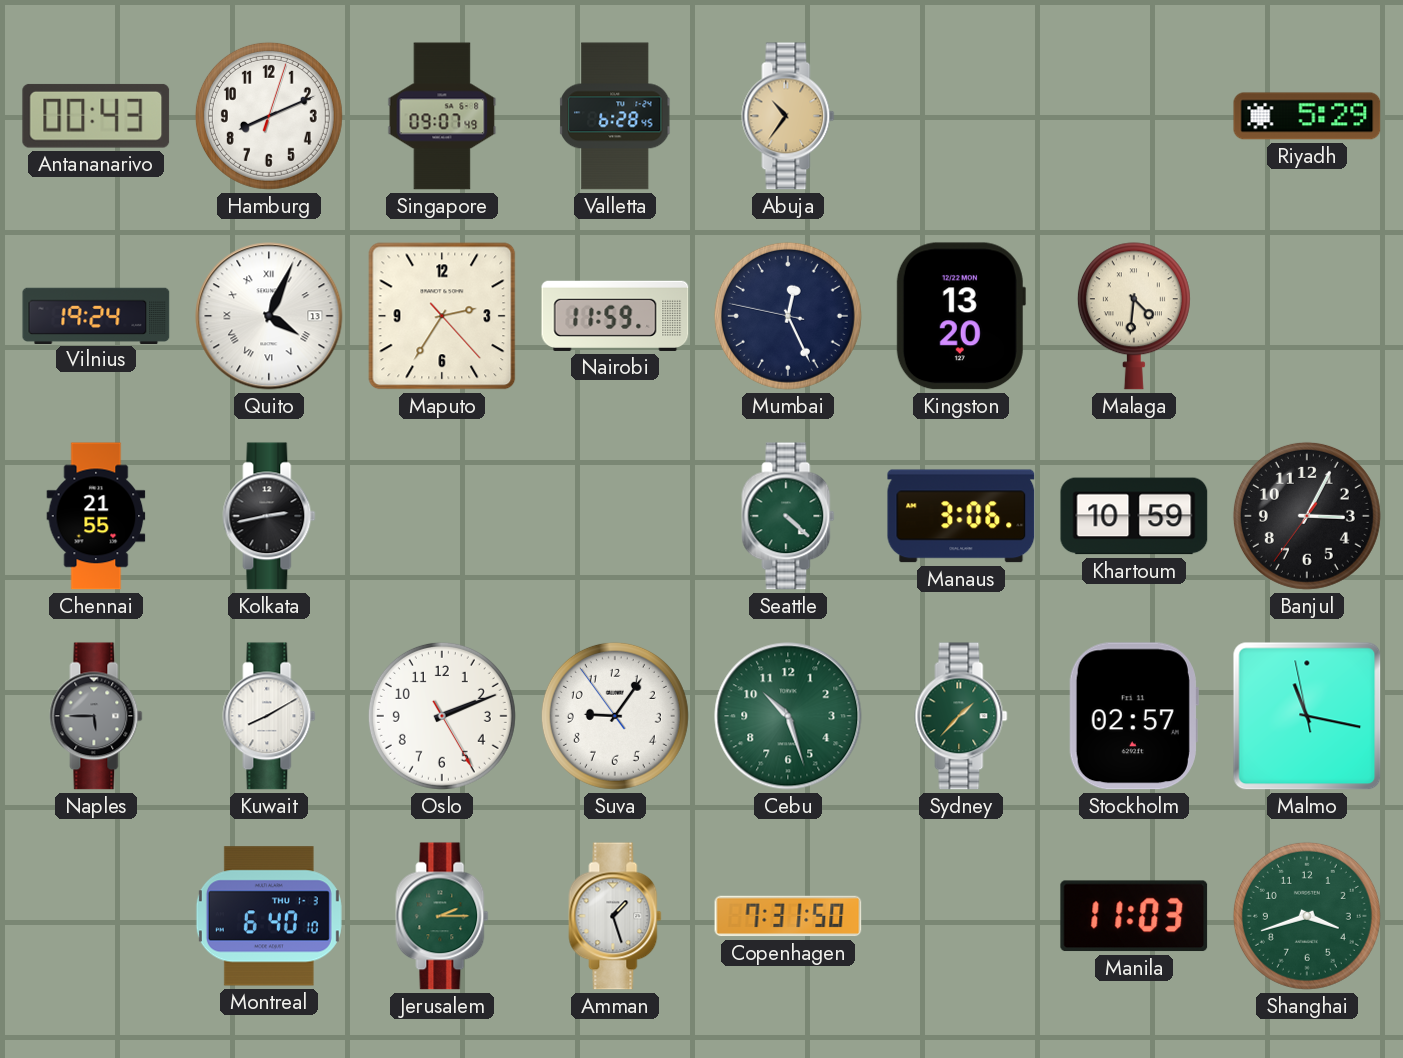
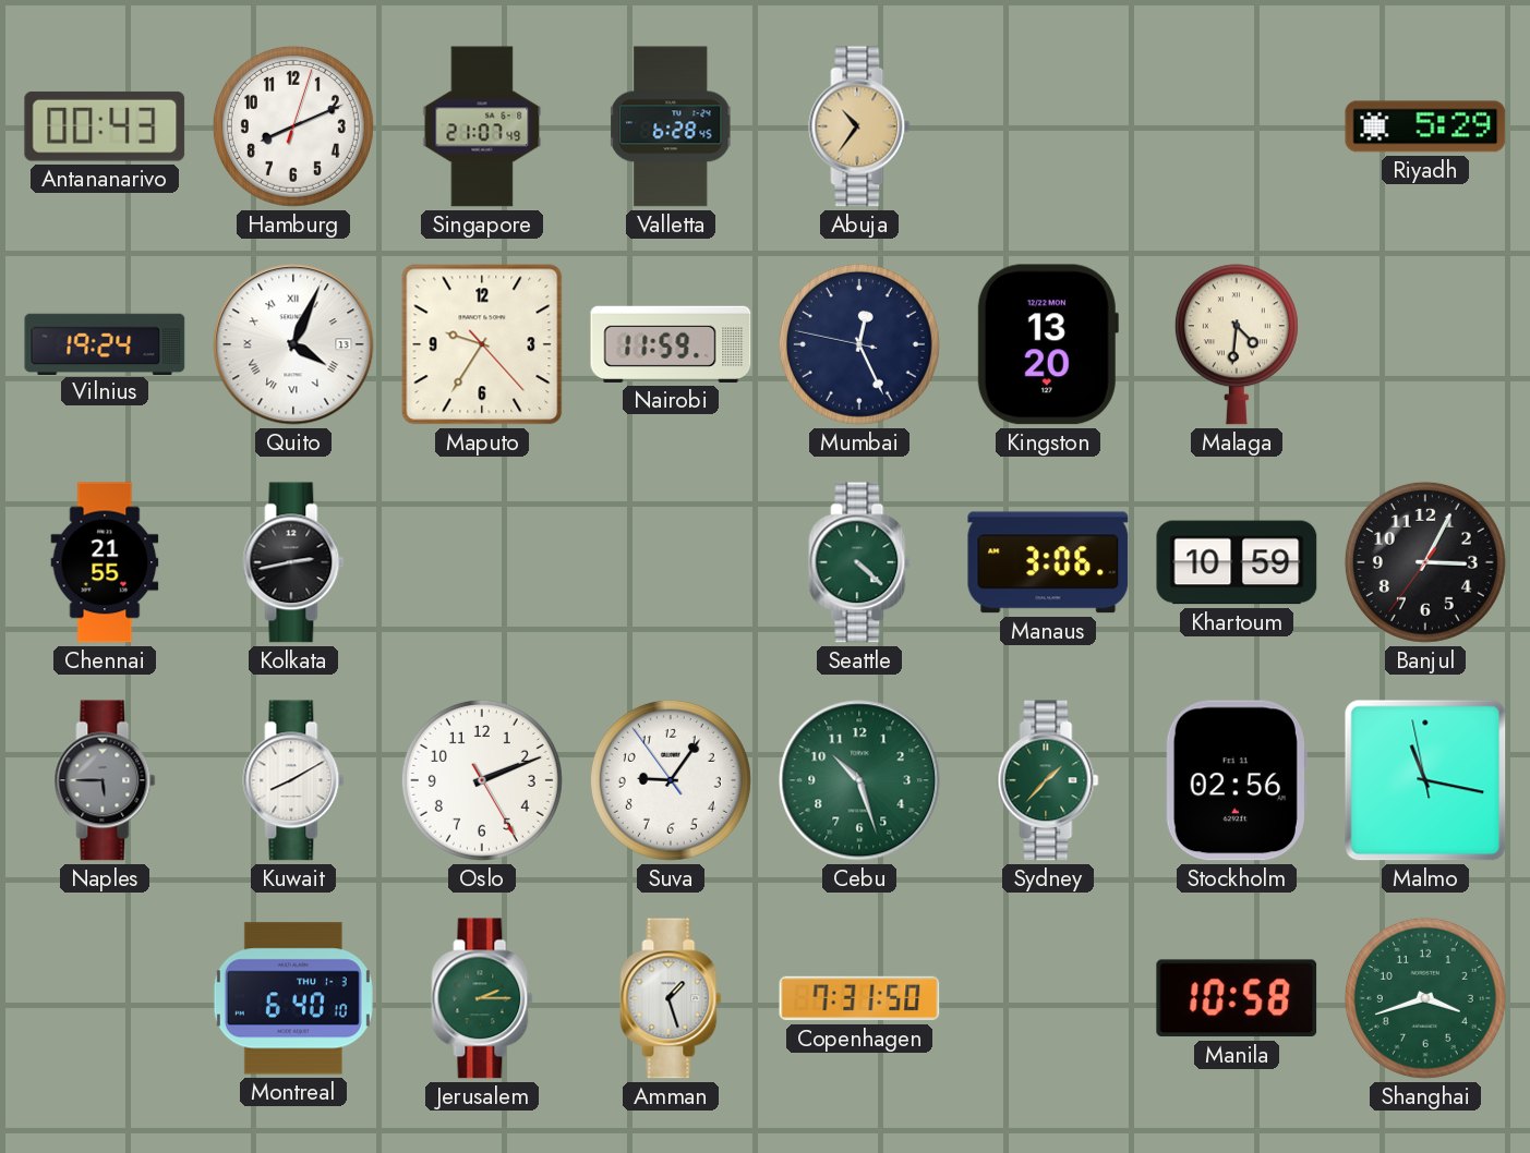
Singapore: 09:07 -> 21:07 (482, 126)
Maputo: 2:35 -> 9:35 (482, 344)
Stockholm: 02:57 -> 02:56 (1237, 780)
Manila: 11:03 -> 10:58 (1237, 998)
